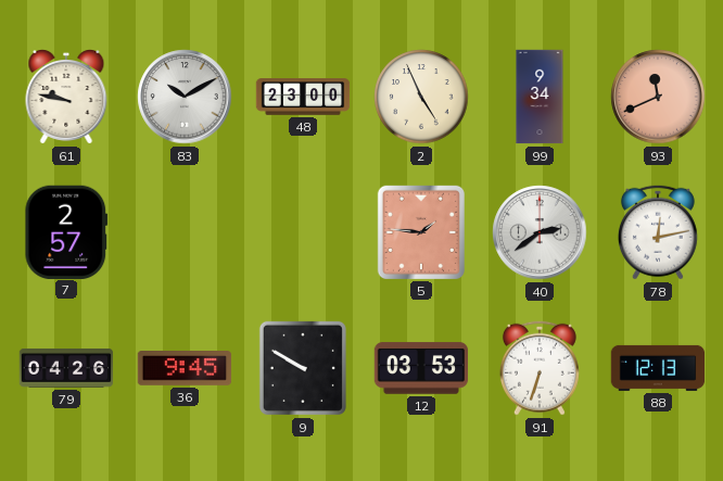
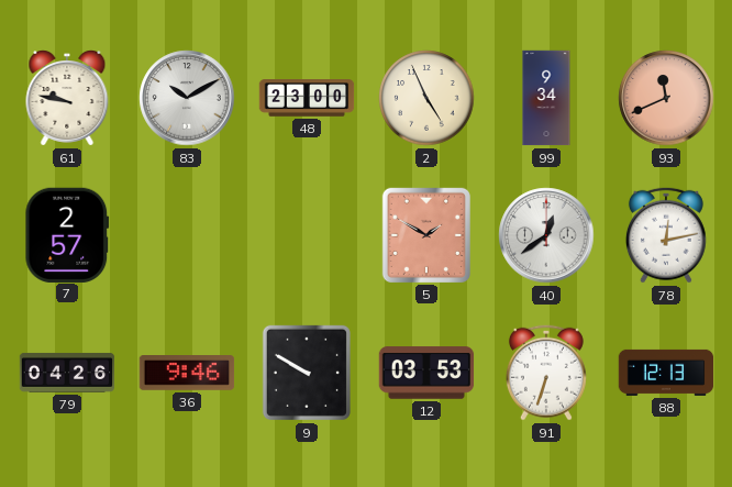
5: 1:46 -> 1:50 (426, 234)
40: 2:39 -> 12:39 (546, 235)
36: 9:45 -> 9:46 (187, 373)
